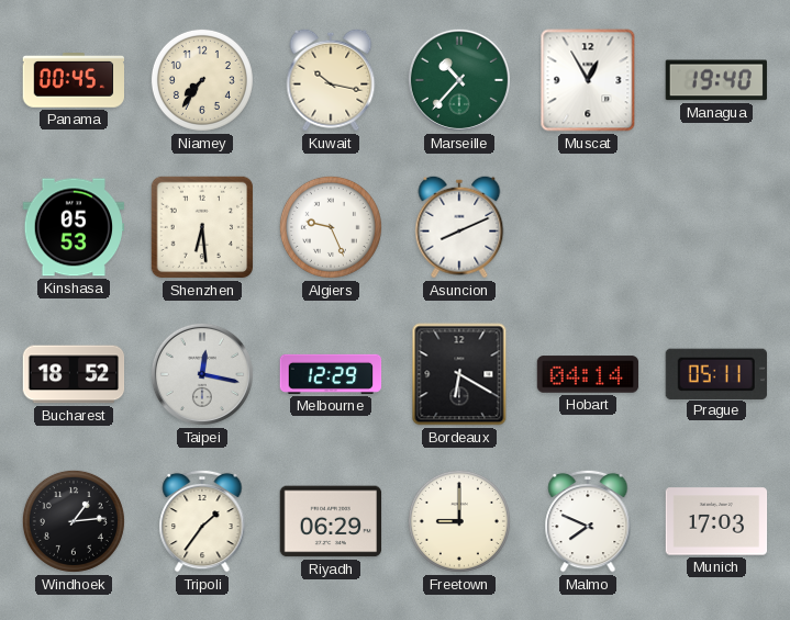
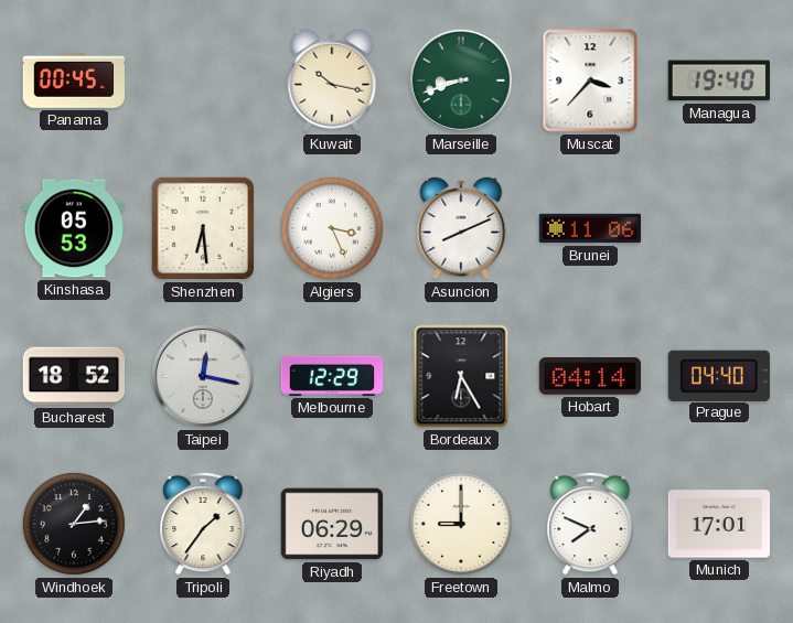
Niamey: 7:36 -> none (202, 80)
Marseille: 10:37 -> 8:42 (461, 80)
Muscat: 12:55 -> 3:37 (590, 80)
Algiers: 9:26 -> 3:26 (332, 228)
Brunei: none -> 11:06 (590, 228)
Bordeaux: 6:20 -> 6:25 (461, 376)
Prague: 05:11 -> 04:40 (719, 375)
Munich: 17:03 -> 17:01 (719, 524)
